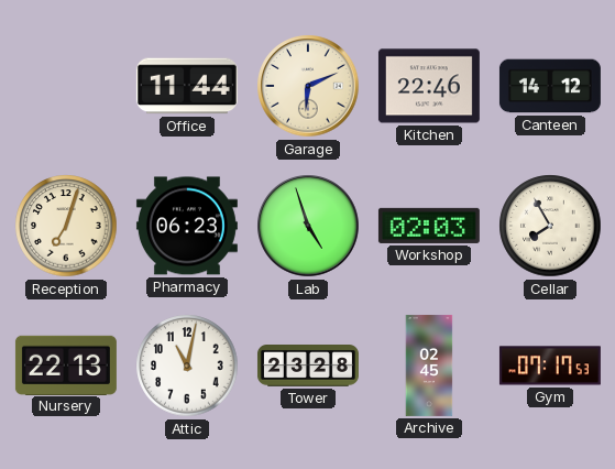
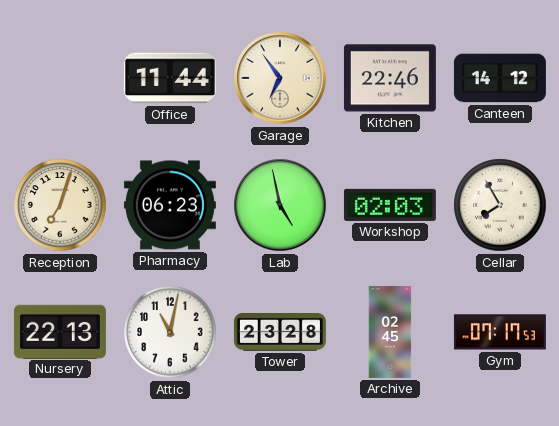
Garage: 6:11 -> 6:54 (280, 78)
Lab: 4:57 -> 4:58 (280, 205)
